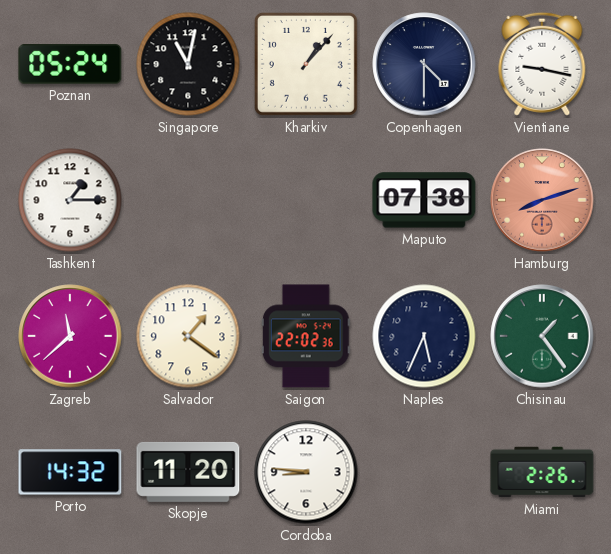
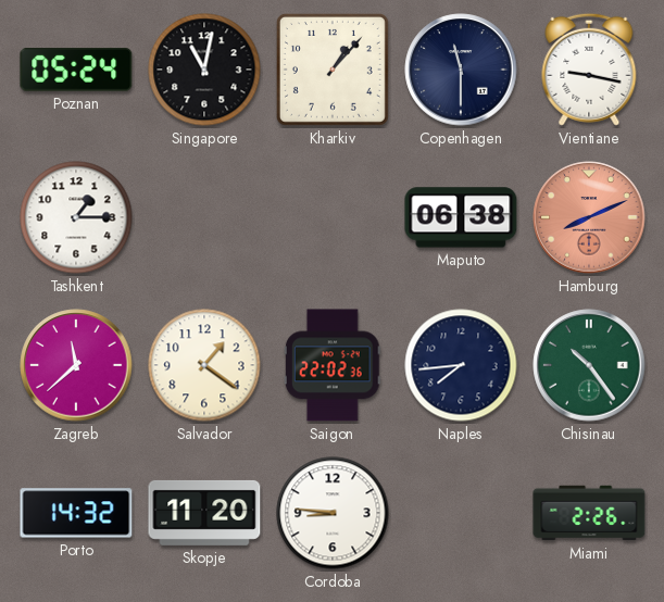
Copenhagen: 4:30 -> 11:30 (461, 70)
Maputo: 07:38 -> 06:38 (461, 217)
Hamburg: 8:12 -> 8:11 (589, 217)
Naples: 5:34 -> 7:44 (461, 365)
Chisinau: 1:24 -> 10:24 (589, 365)
